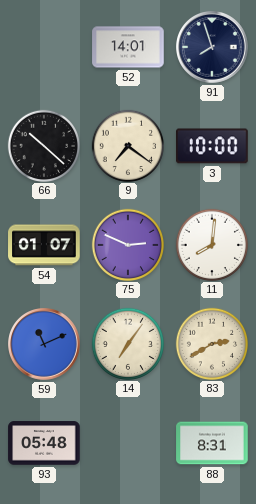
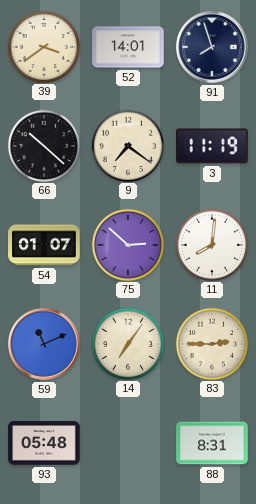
39: none -> 3:39 (43, 46)
3: 10:00 -> 11:19 (212, 146)
75: 2:49 -> 2:52 (127, 244)
83: 2:40 -> 2:45 (211, 343)
